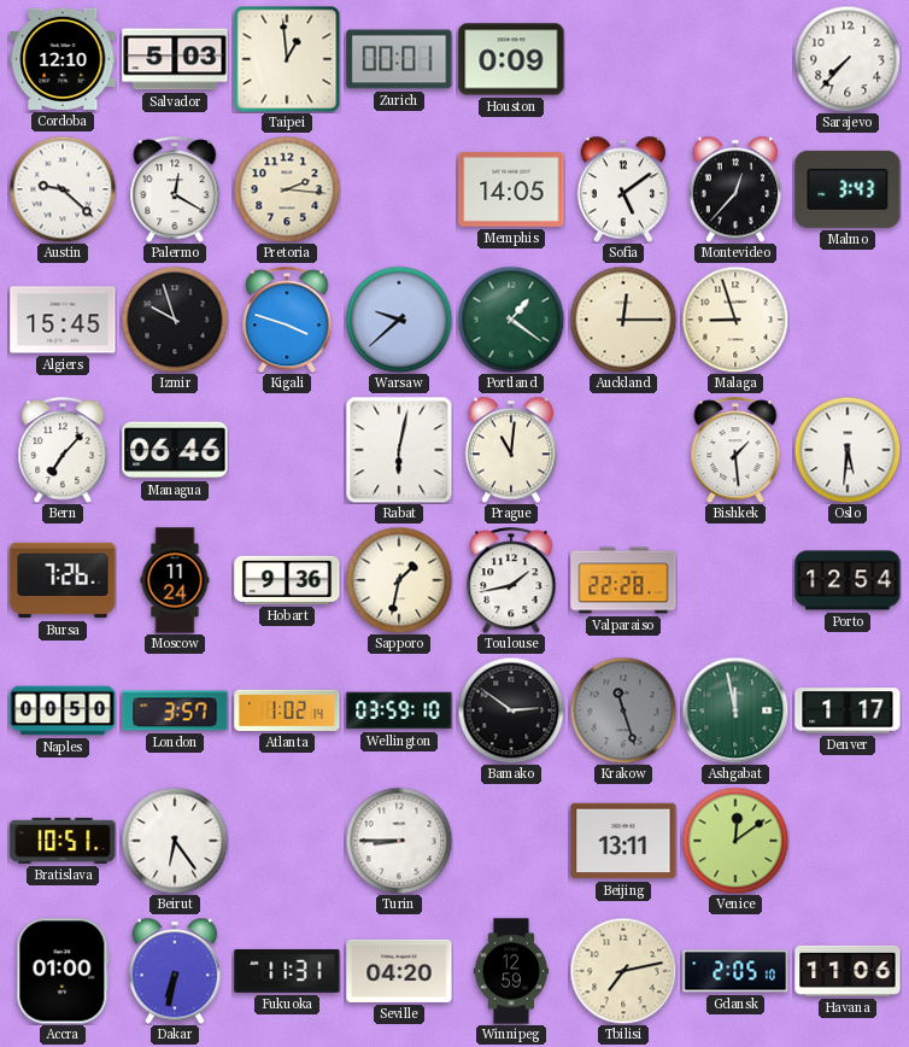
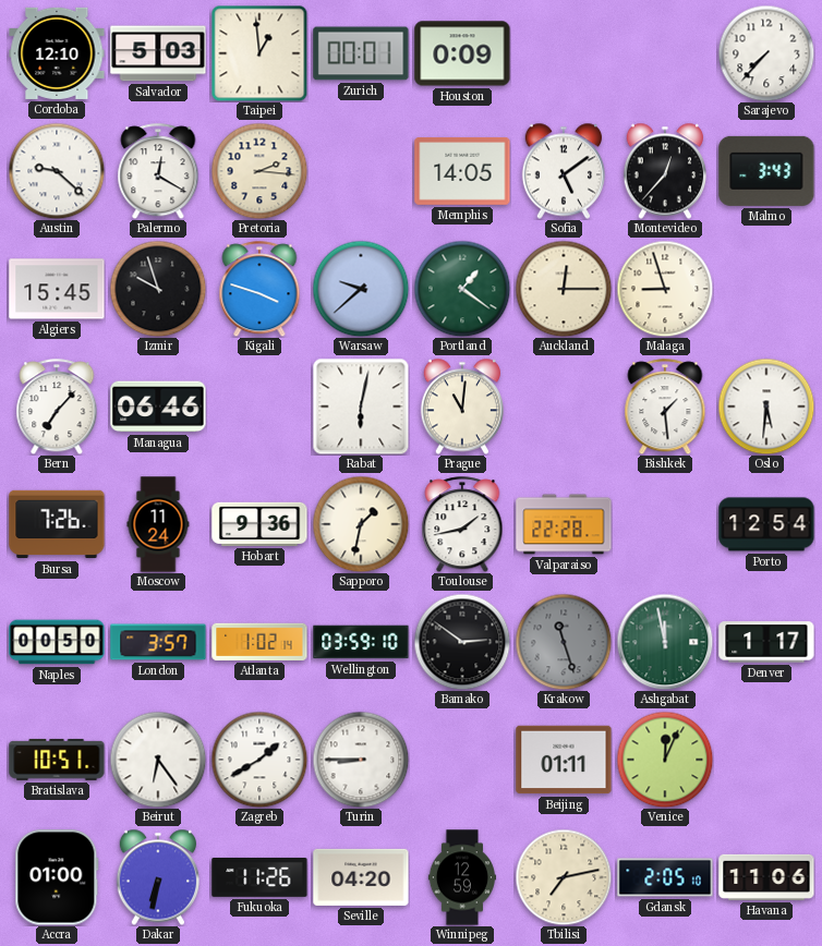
Zagreb: none -> 1:40 (259, 760)
Beijing: 13:11 -> 01:11 (564, 760)
Venice: 12:09 -> 12:04 (665, 760)
Fukuoka: 11:31 -> 11:26 (259, 877)
